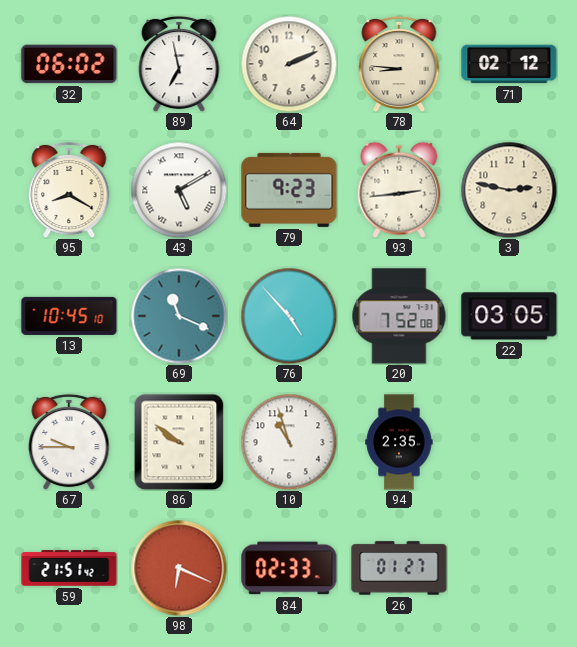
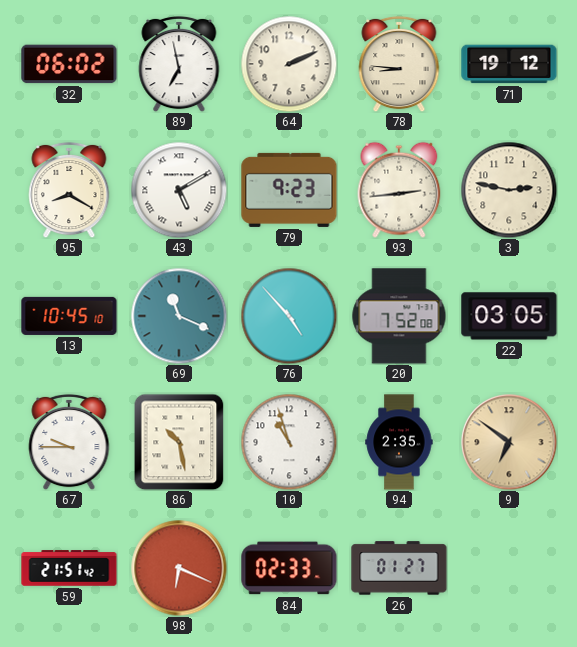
71: 02:12 -> 19:12 (509, 64)
86: 9:51 -> 10:28 (179, 442)
9: none -> 6:51 (509, 442)
